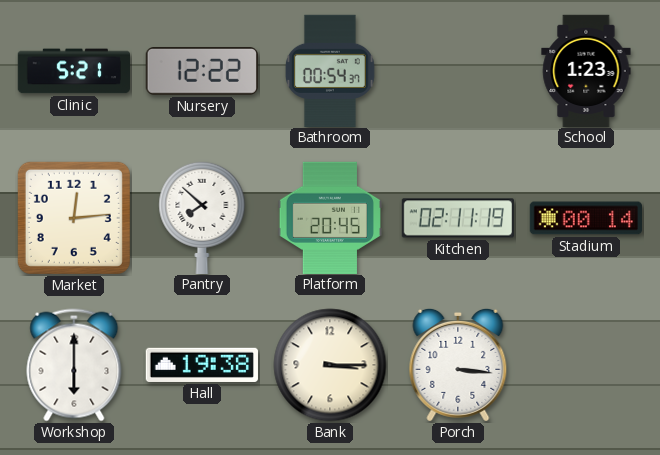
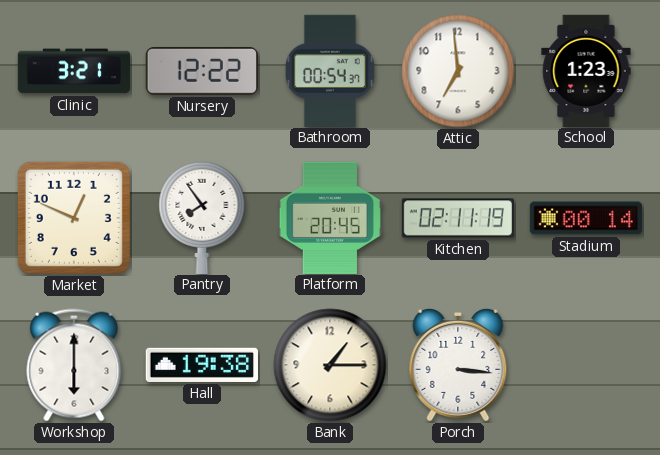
Clinic: 5:21 -> 3:21 (73, 71)
Attic: none -> 6:59 (458, 71)
Market: 12:14 -> 12:49 (74, 218)
Pantry: 7:52 -> 7:54 (202, 217)
Bank: 3:15 -> 1:15 (330, 365)
